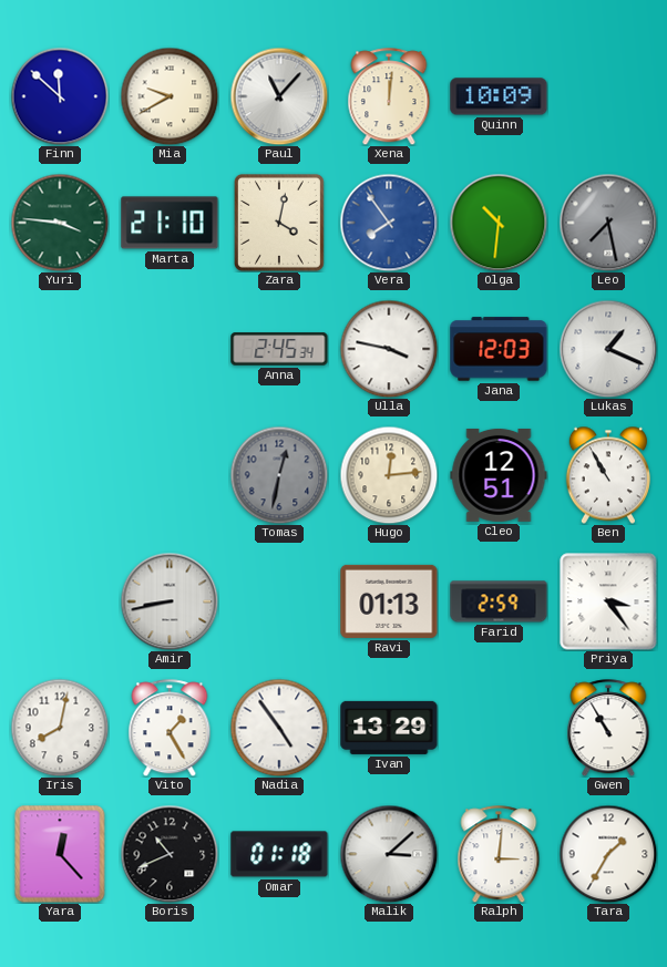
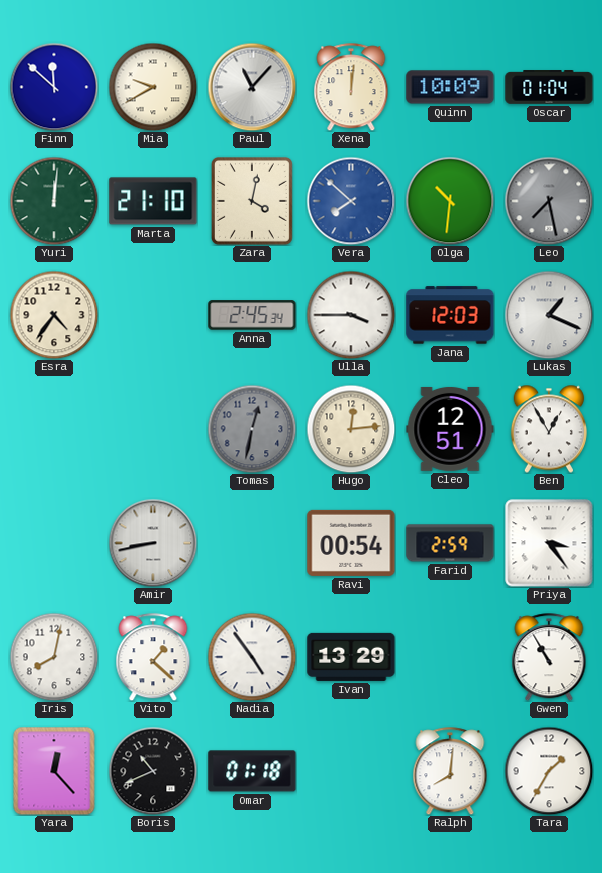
Oscar: none -> 01:04 (549, 87)
Yuri: 3:46 -> 12:01 (54, 201)
Vera: 7:54 -> 7:52 (351, 201)
Esra: none -> 4:36 (54, 315)
Ulla: 3:47 -> 3:45 (351, 315)
Ben: 10:55 -> 12:55 (549, 429)
Ravi: 01:13 -> 00:54 (351, 543)
Vito: 1:25 -> 1:22 (153, 657)
Malik: 3:08 -> none (389, 854)
Ralph: 3:01 -> 8:01 (450, 771)
